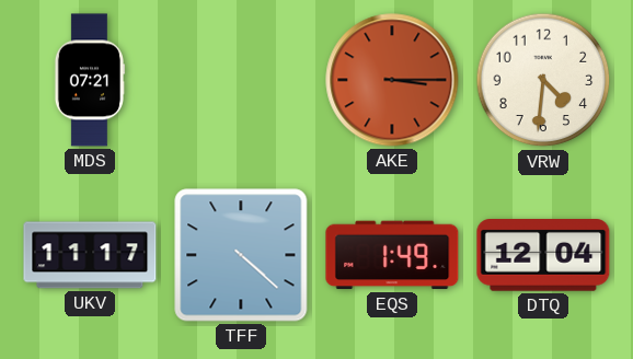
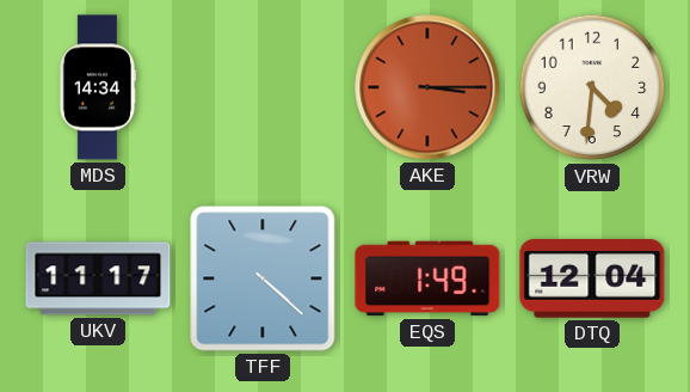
MDS: 07:21 -> 14:34 (98, 87)
